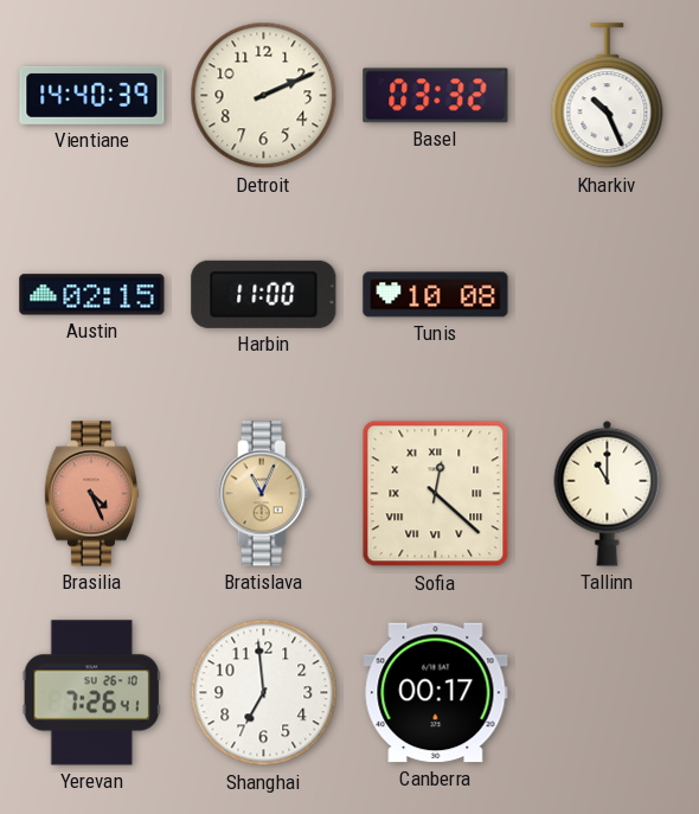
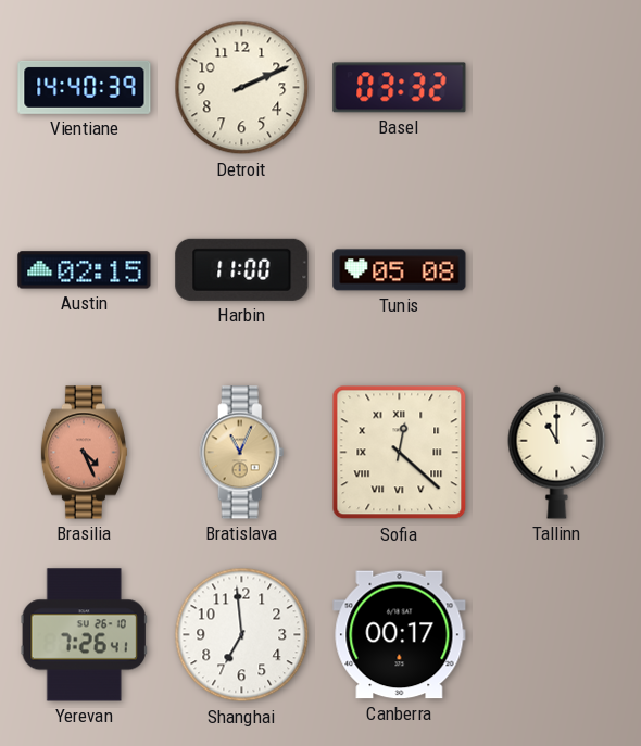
Kharkiv: 10:26 -> none (608, 96)
Tunis: 10:08 -> 05:08 (400, 270)
